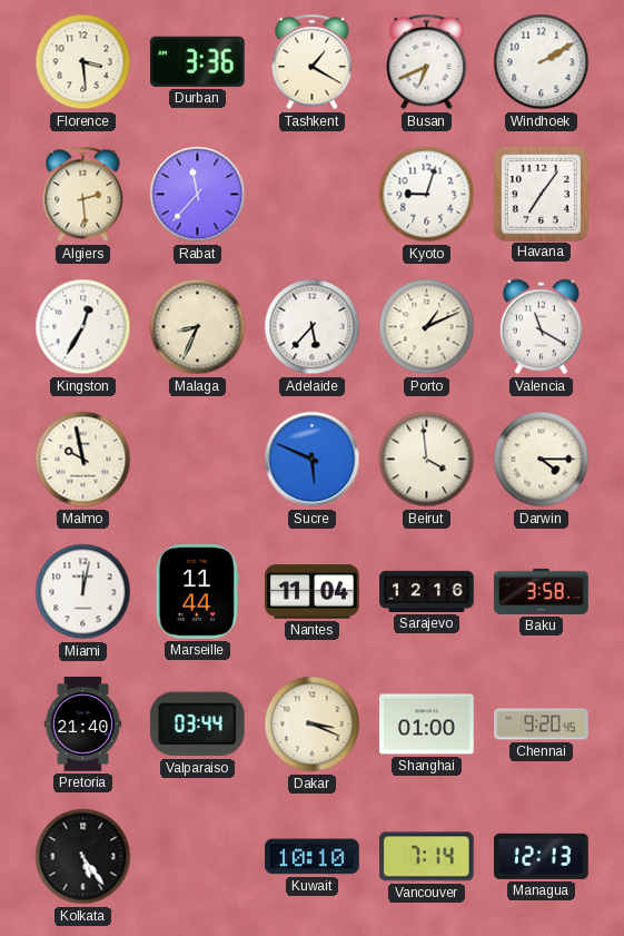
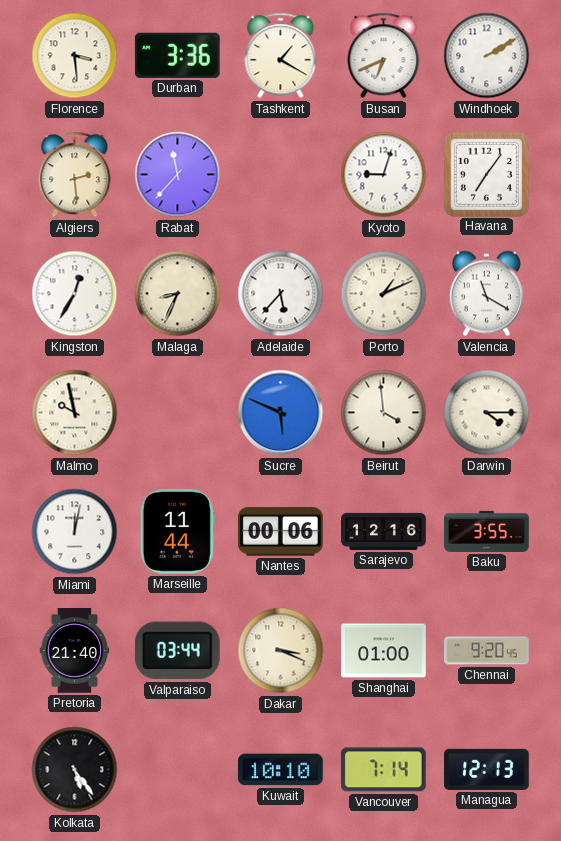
Nantes: 11:04 -> 00:06 (281, 532)
Baku: 3:58 -> 3:55 (487, 531)
